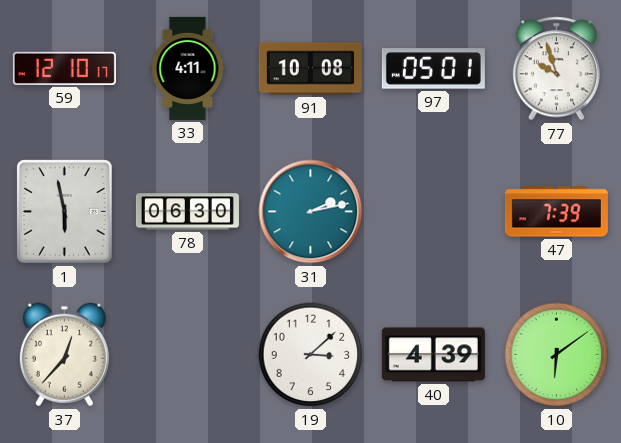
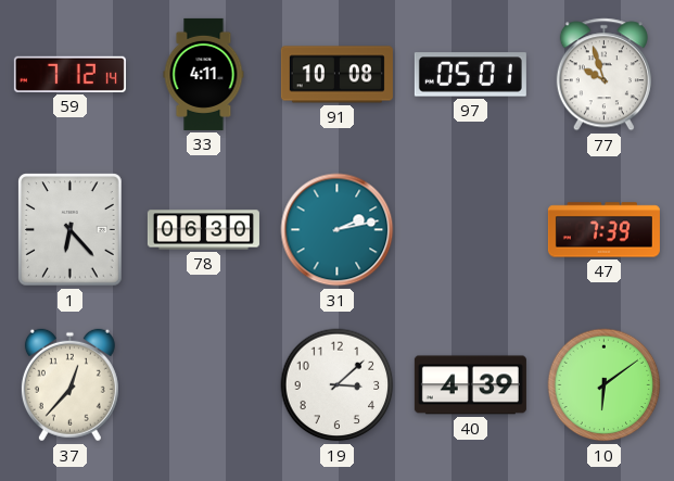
59: 12:10 -> 7:12 (69, 74)
1: 5:58 -> 6:23 (71, 230)
